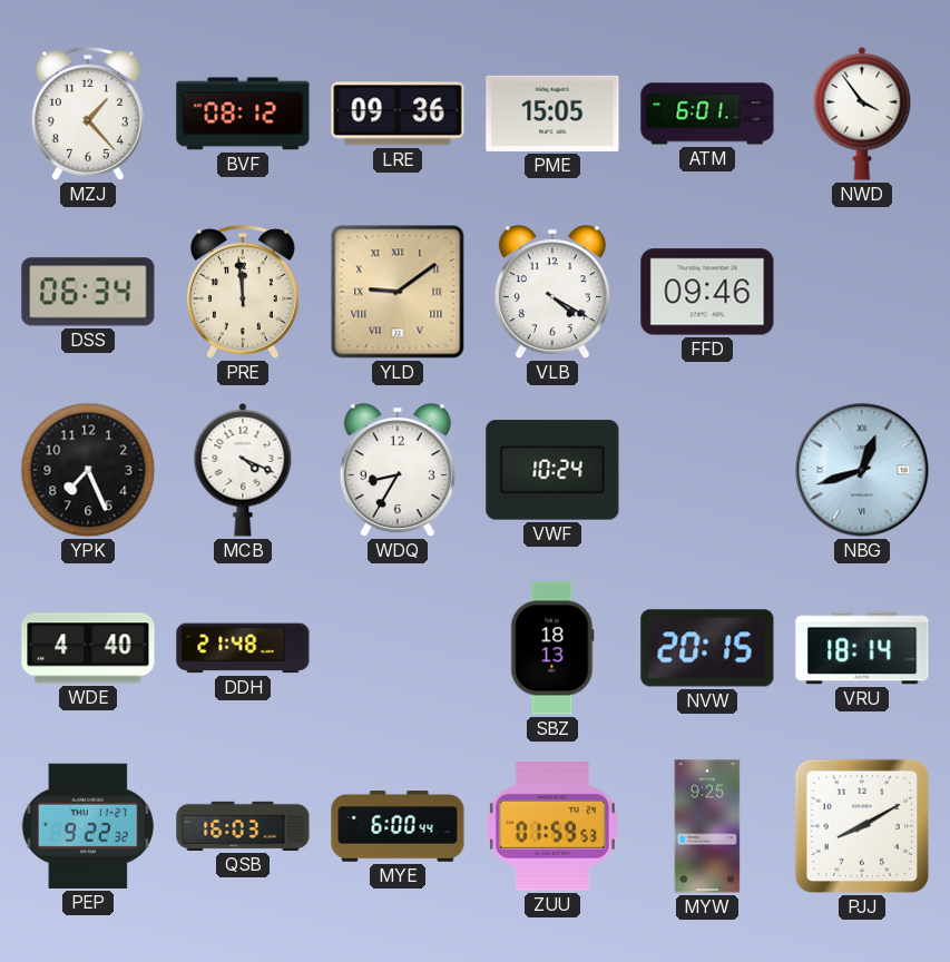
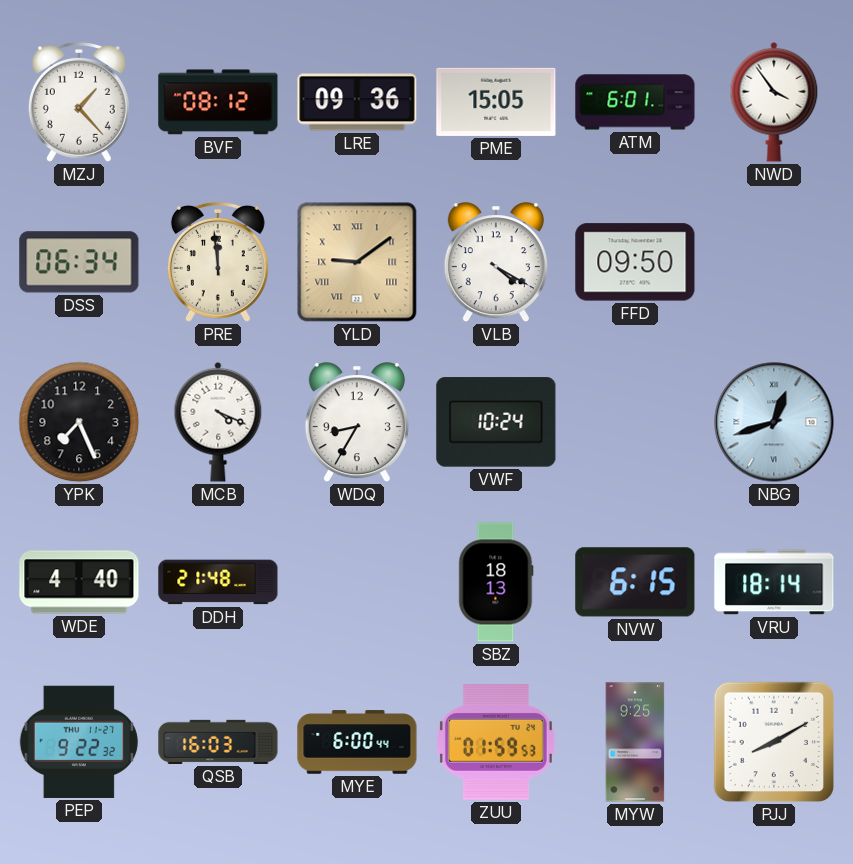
FFD: 09:46 -> 09:50 (635, 262)
NVW: 20:15 -> 6:15 (635, 582)
